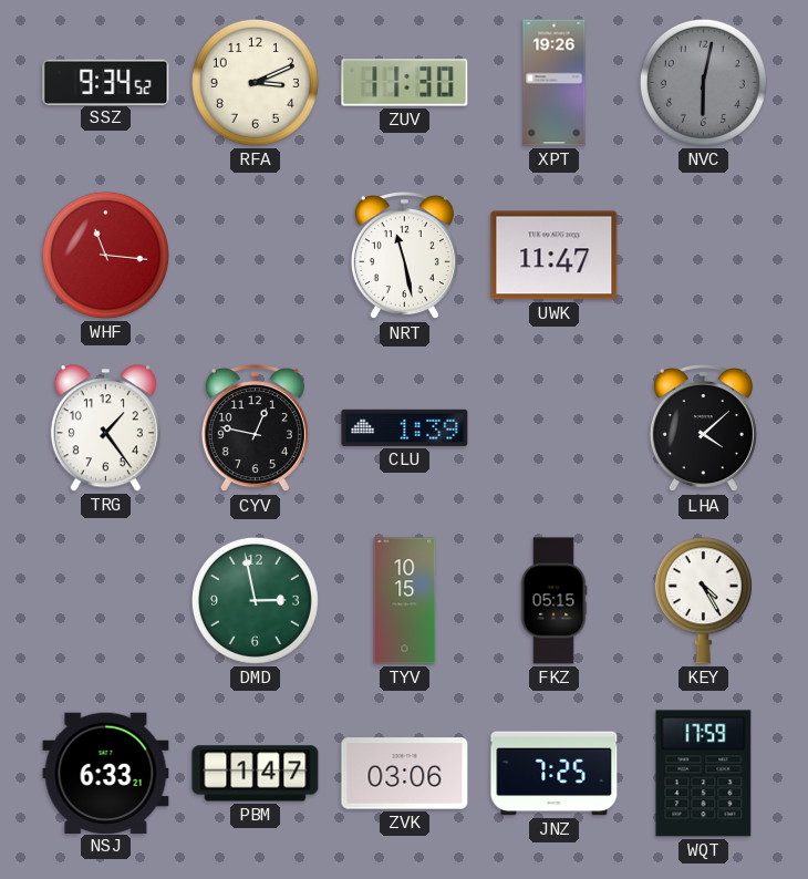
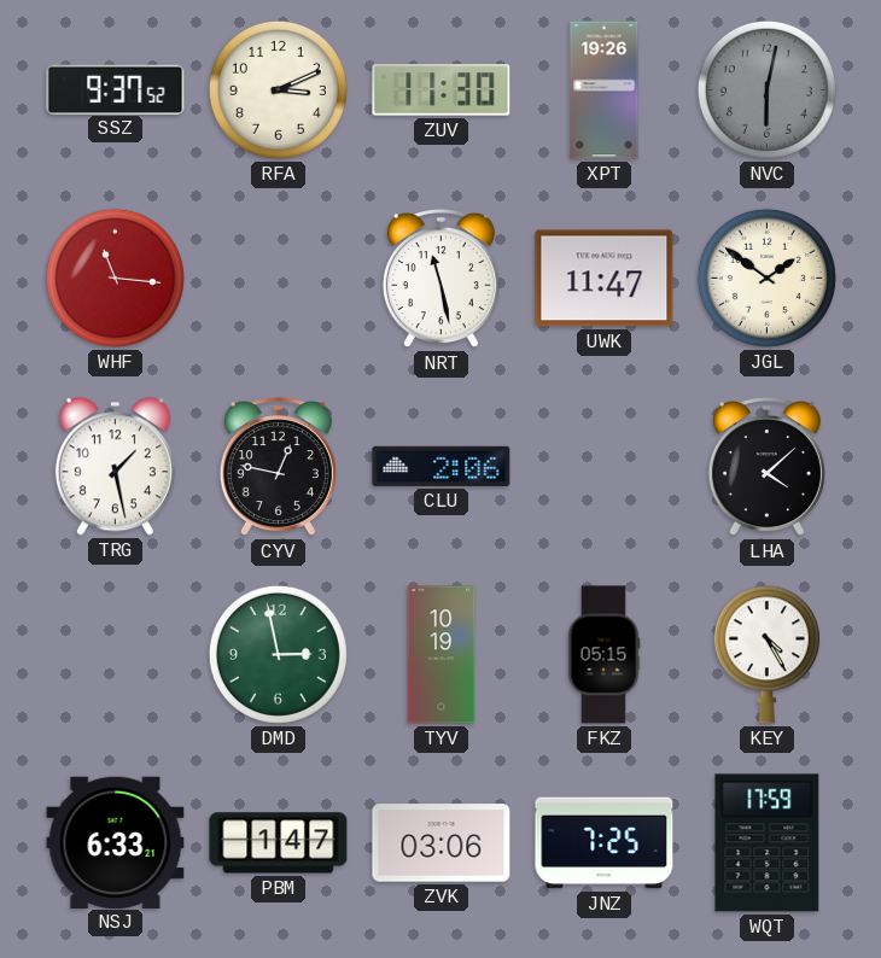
SSZ: 9:34 -> 9:37 (116, 89)
JGL: none -> 1:51 (766, 278)
TRG: 1:24 -> 1:28 (115, 467)
CLU: 1:39 -> 2:06 (442, 466)
TYV: 10:15 -> 10:19 (442, 655)
